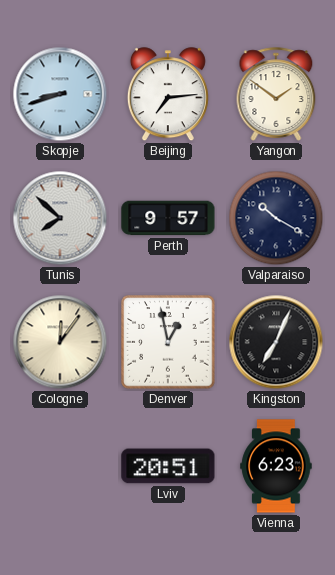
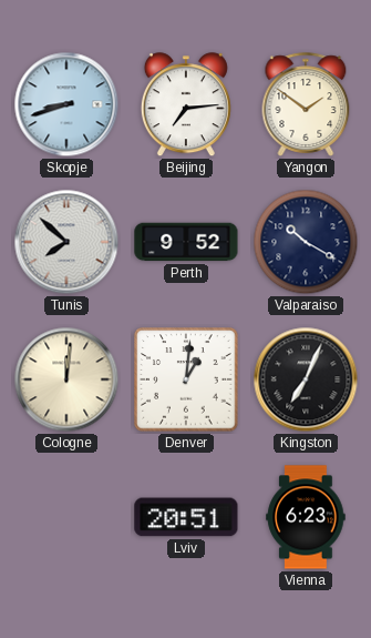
Perth: 9:57 -> 9:52 (186, 242)
Cologne: 12:06 -> 12:01 (66, 379)
Denver: 12:58 -> 1:01 (186, 379)
